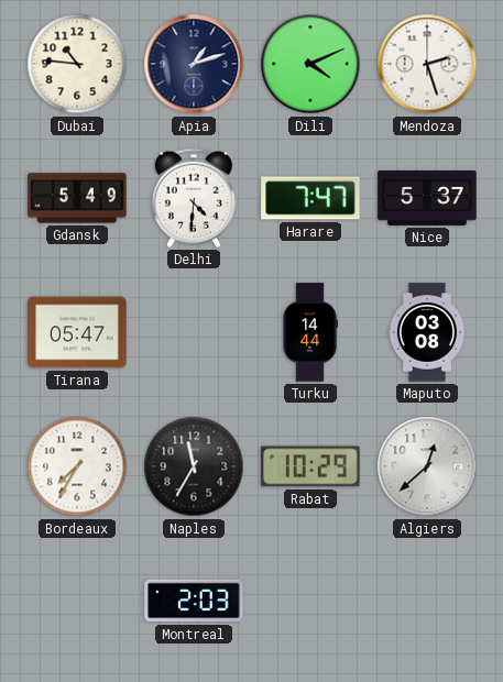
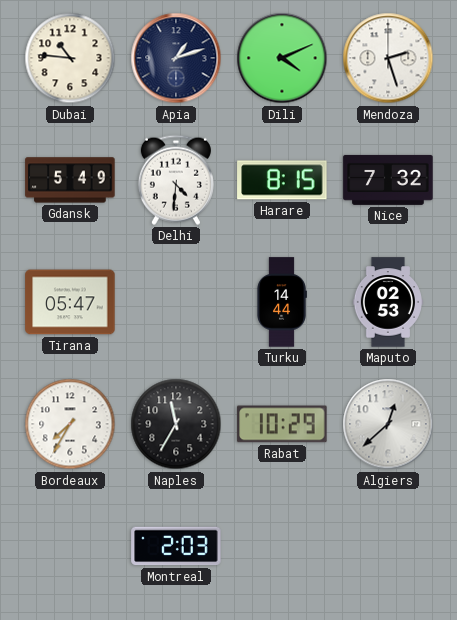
Harare: 7:47 -> 8:15 (282, 180)
Nice: 5:37 -> 7:32 (388, 180)
Maputo: 03:08 -> 02:53 (388, 302)
